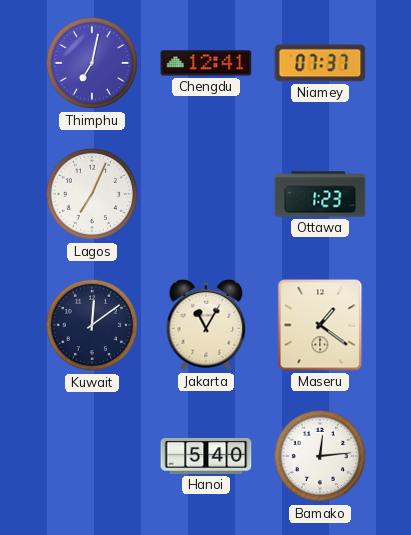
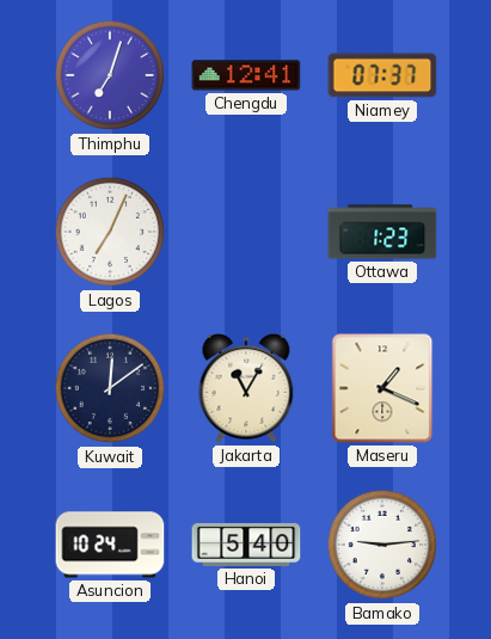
Thimphu: 7:02 -> 7:03 (110, 75)
Maseru: 1:21 -> 1:19 (382, 388)
Asuncion: none -> 10:24 (110, 545)
Bamako: 12:14 -> 9:14 (382, 545)
